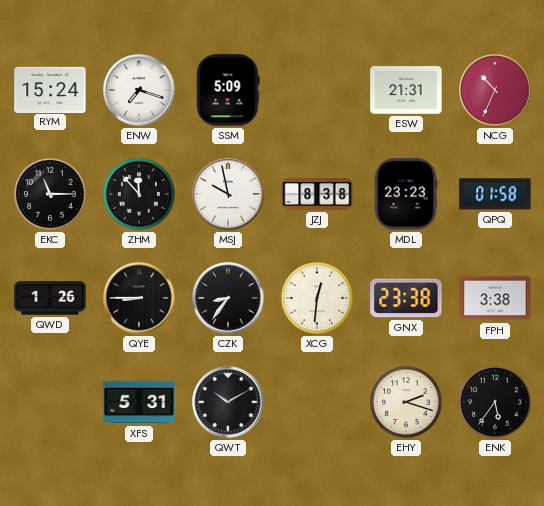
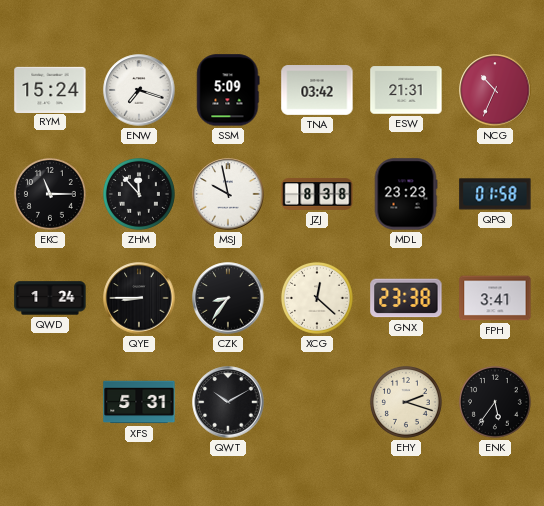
TNA: none -> 03:42 (317, 91)
QWD: 1:26 -> 1:24 (50, 298)
XCG: 12:31 -> 12:22 (317, 298)
FPH: 3:38 -> 3:41 (495, 298)
